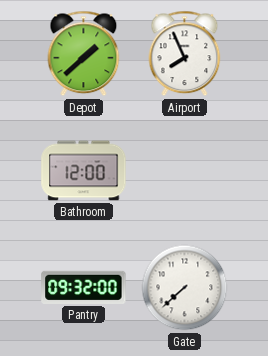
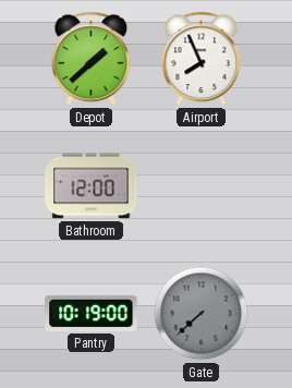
Pantry: 09:32 -> 10:19 (92, 313)
Gate dial: white -> grey (202, 314)
